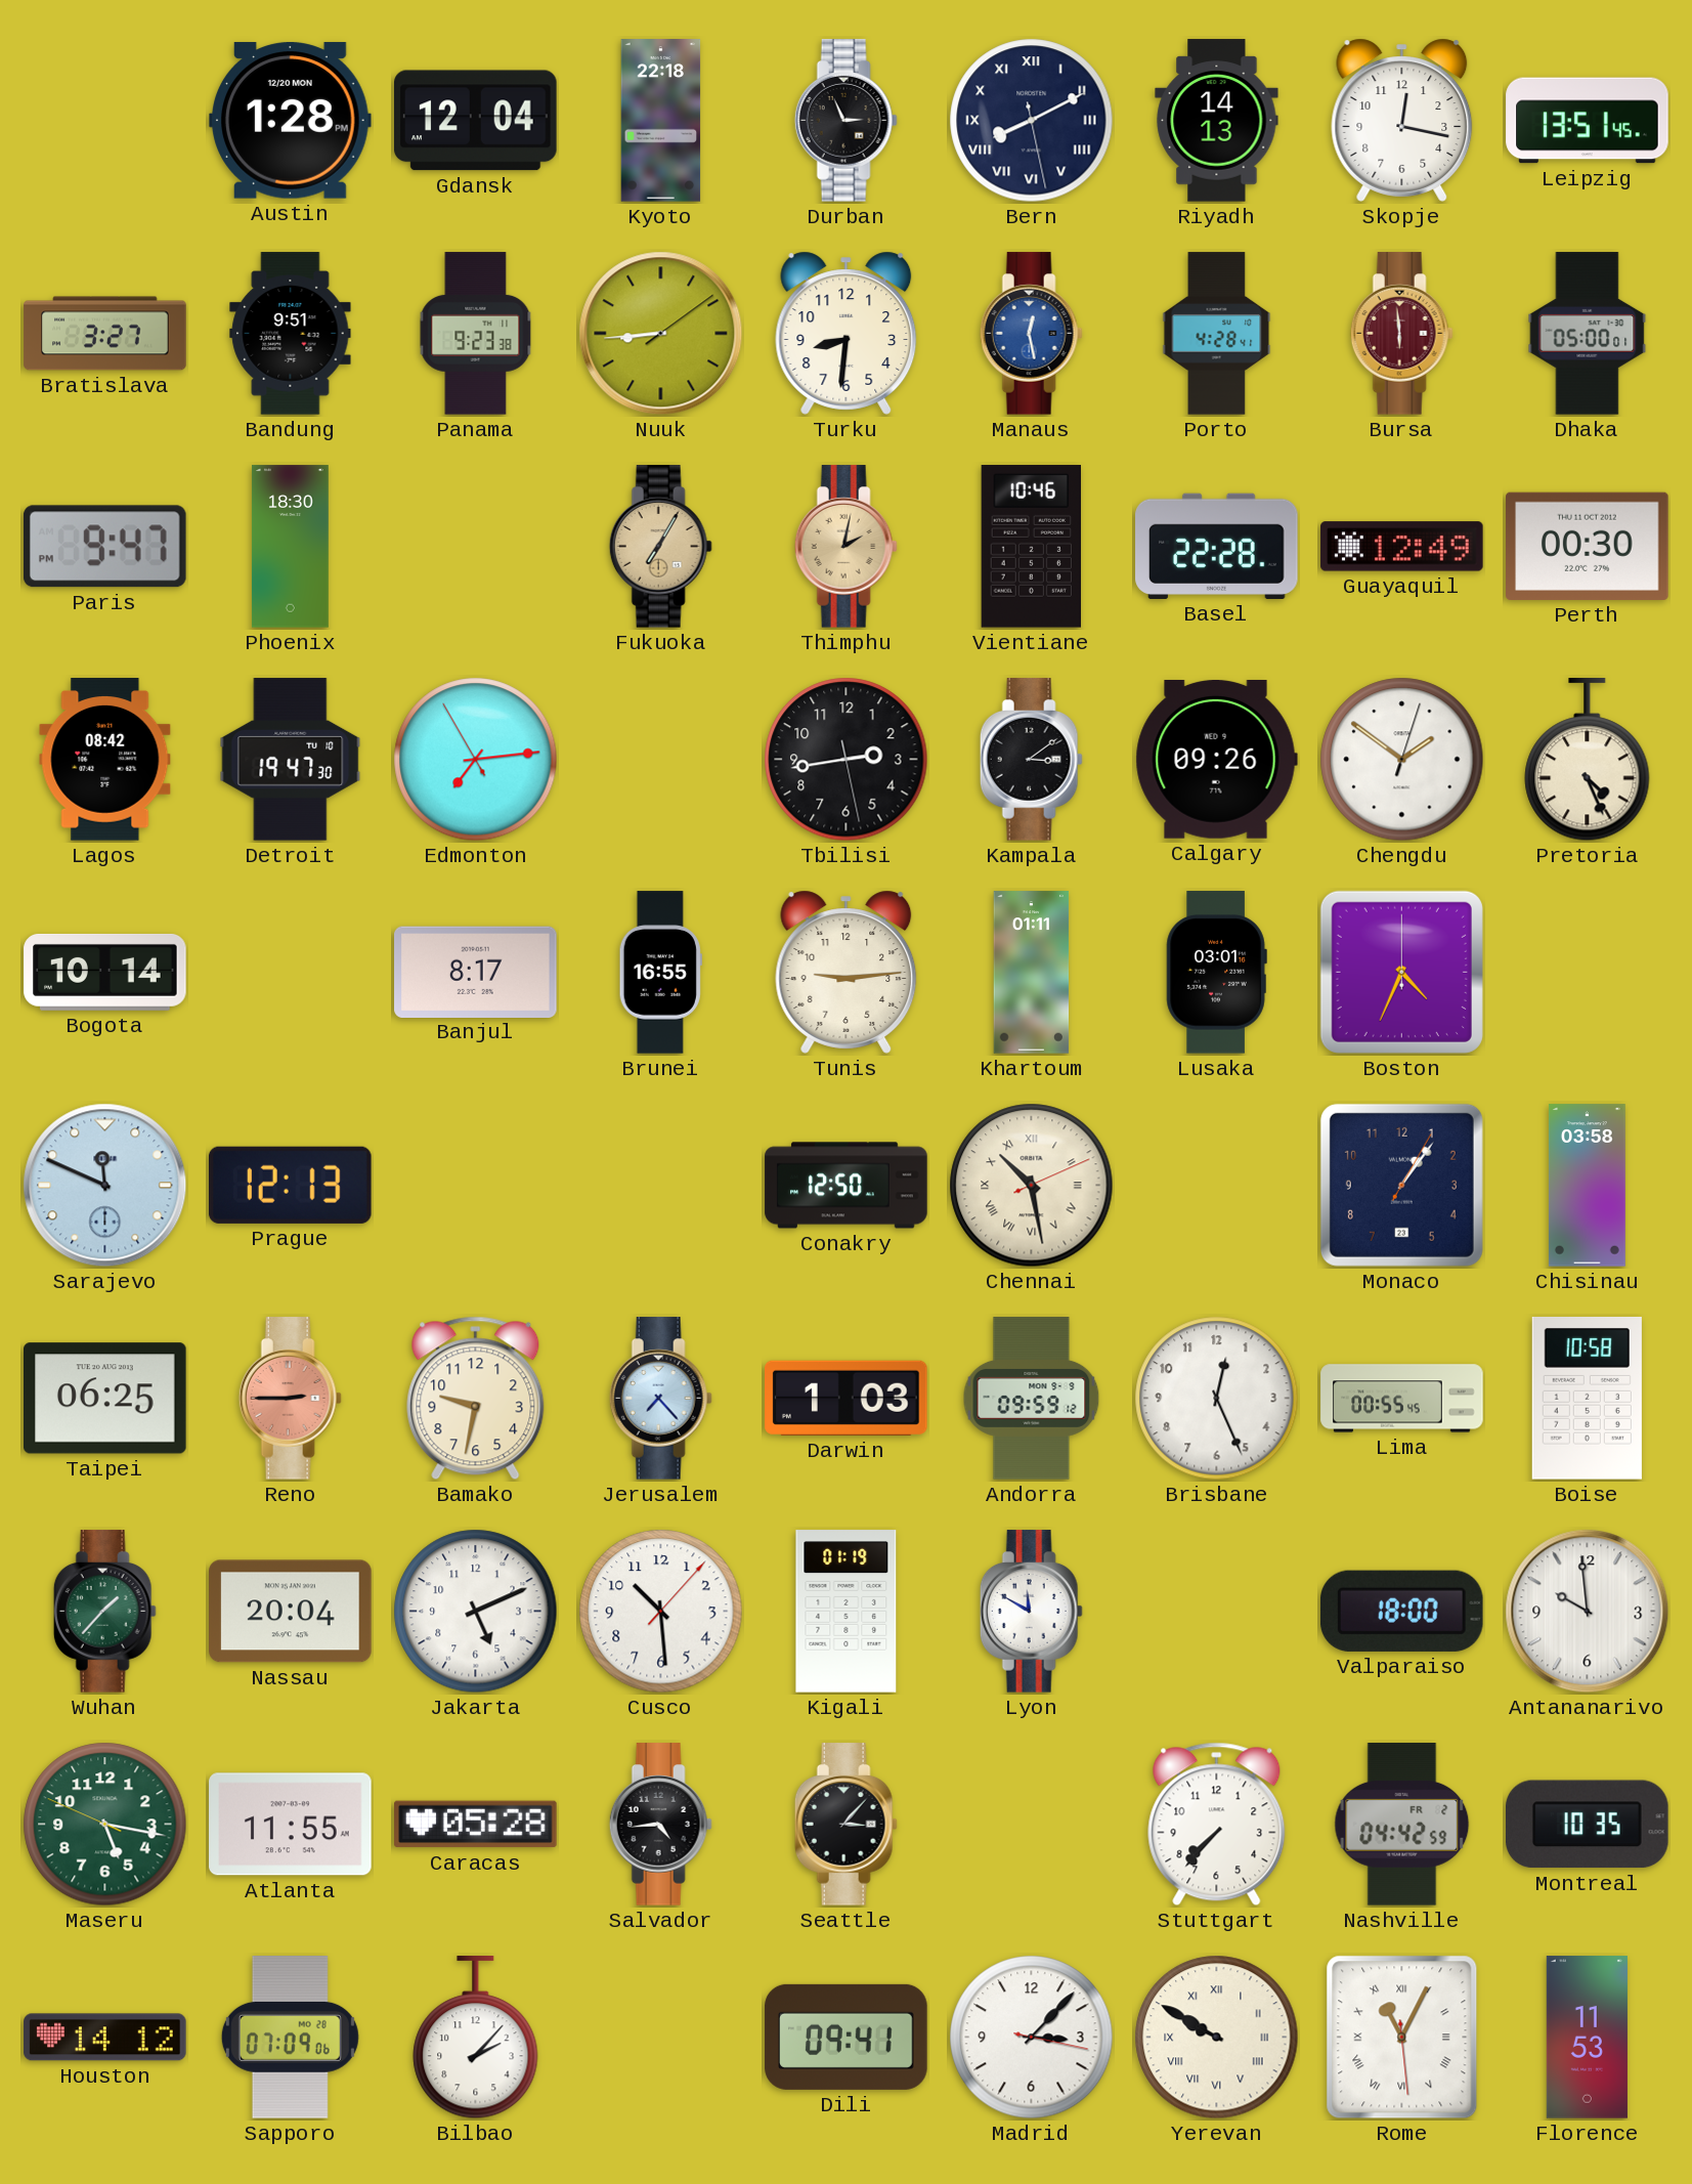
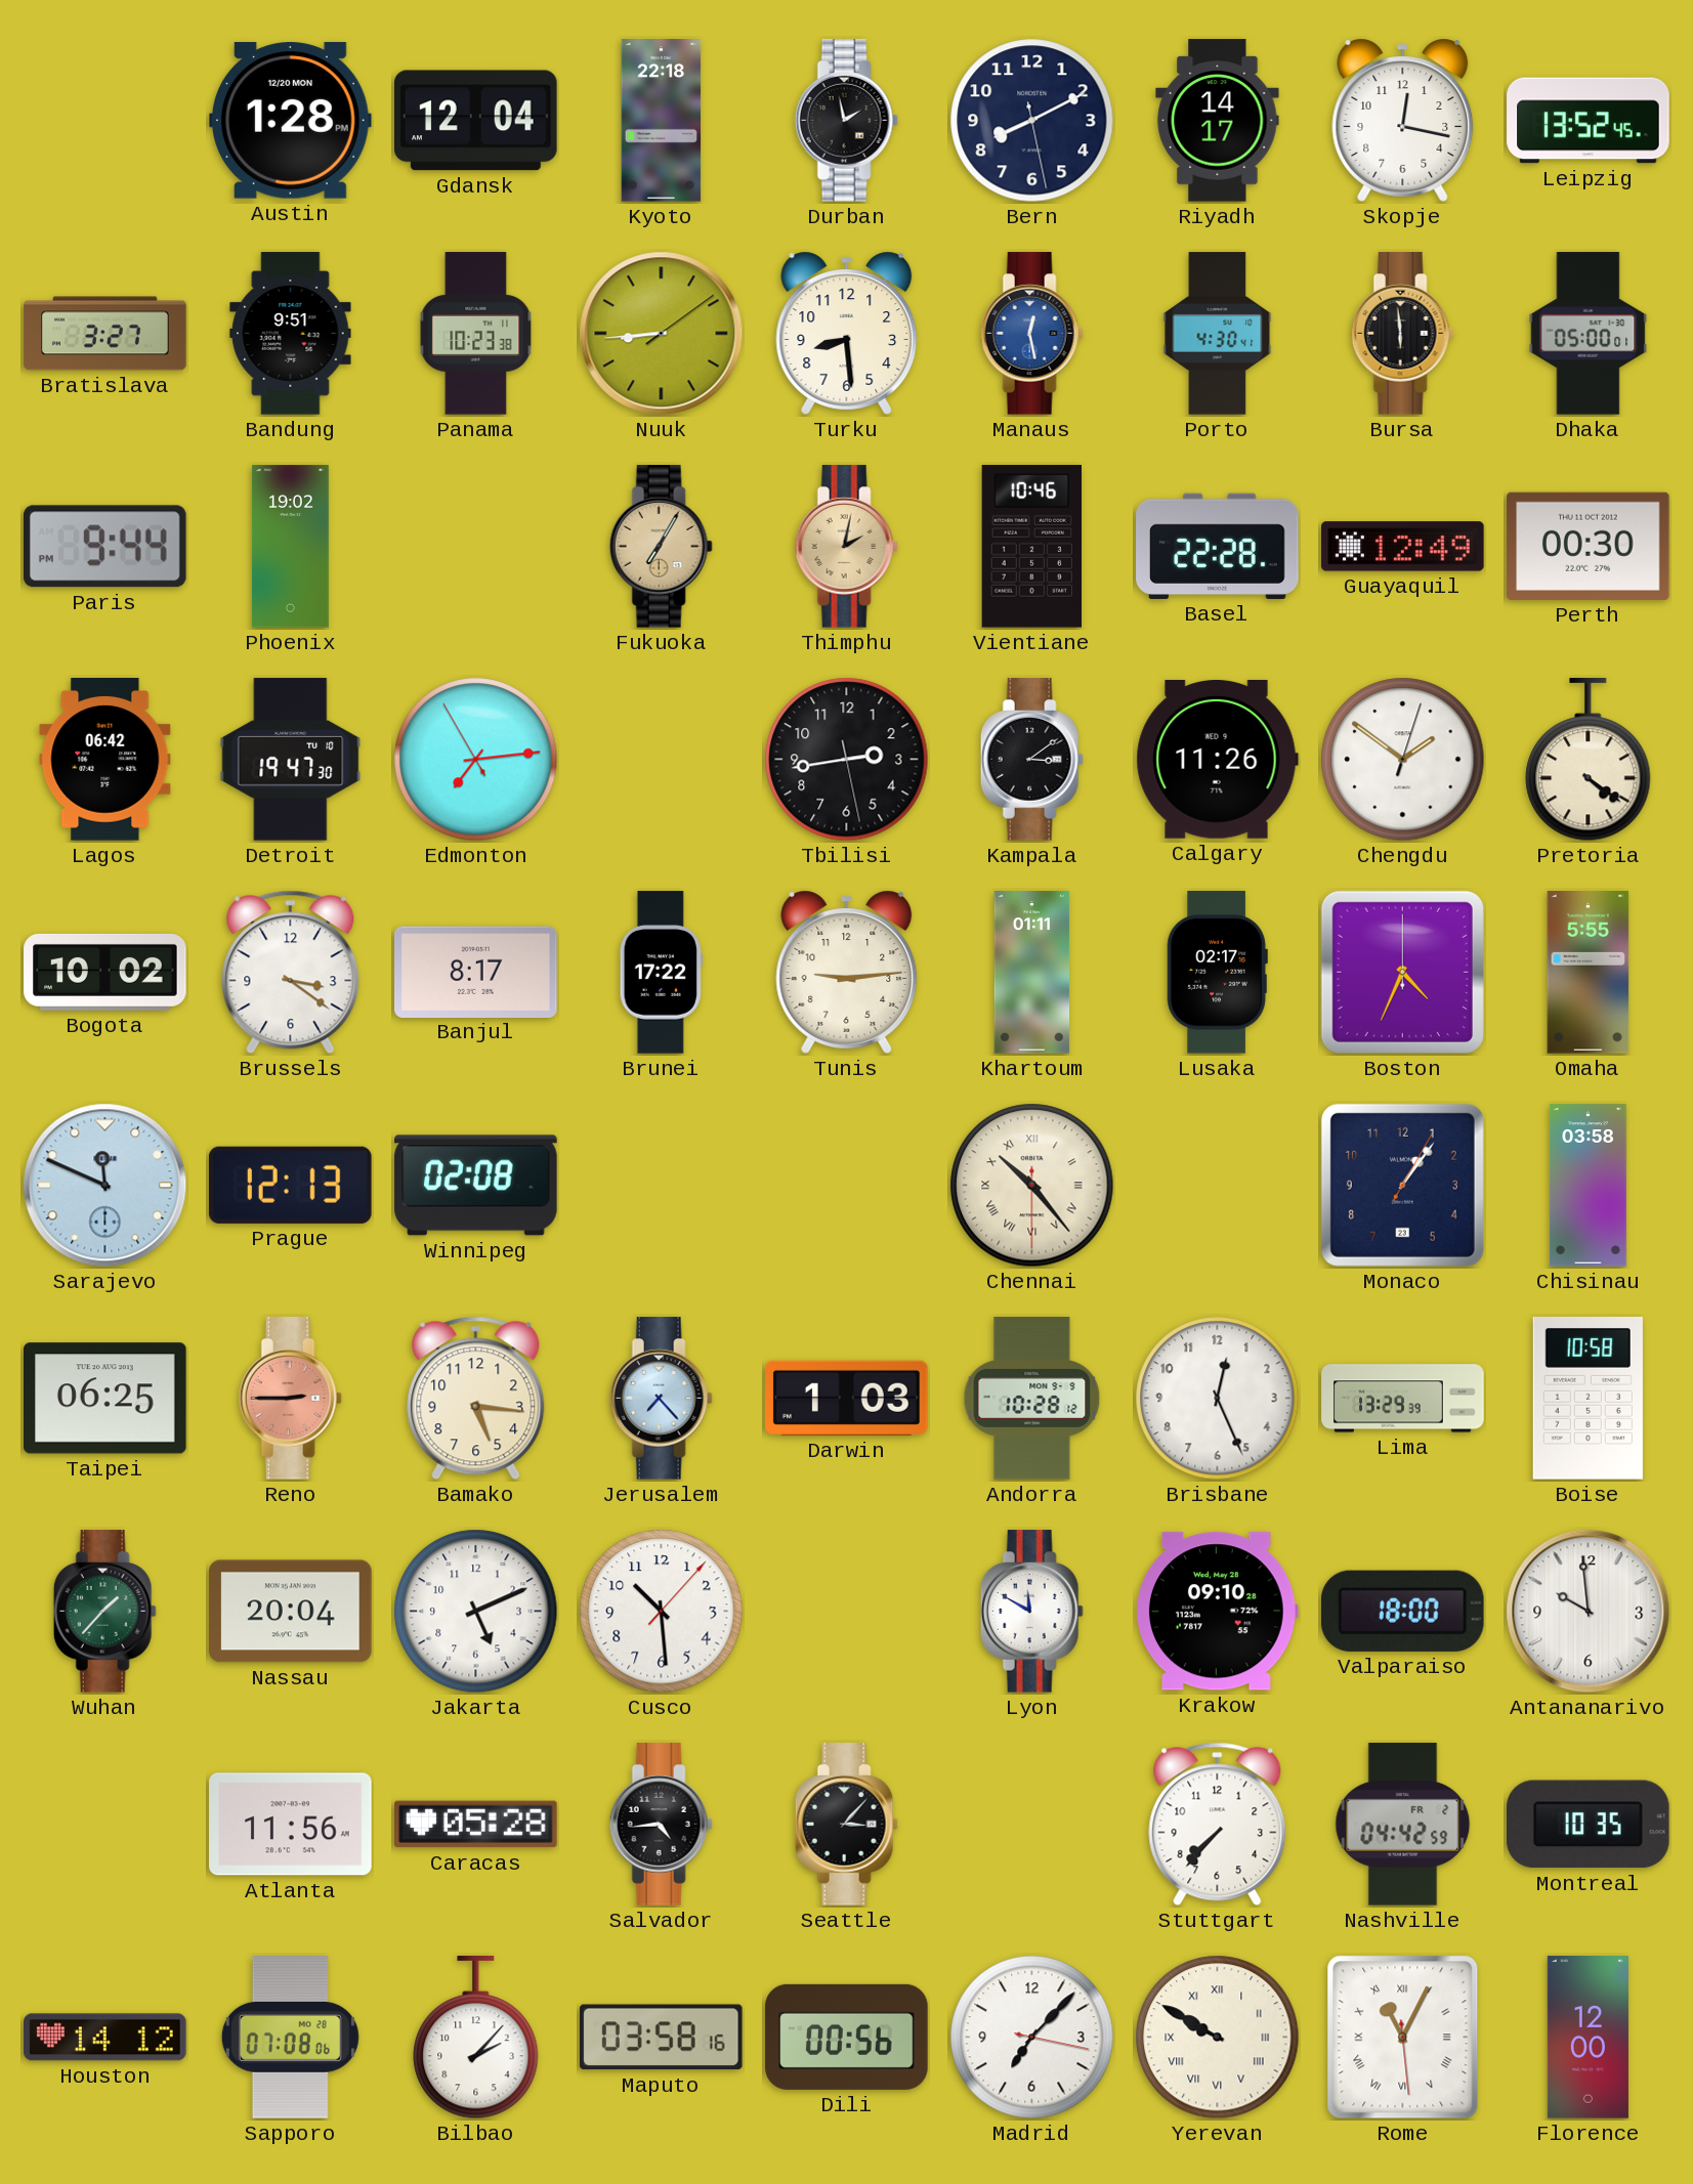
Durban: 2:56 -> 1:58 (846, 121)
Bern numerals: Roman -> Arabic (1032, 121)
Riyadh: 14:13 -> 14:17 (1218, 121)
Leipzig: 13:51 -> 13:52 (1589, 121)
Panama: 9:23 -> 10:23 (476, 334)
Turku: 8:31 -> 8:29 (847, 333)
Porto: 4:28 -> 4:30 (1218, 334)
Bursa dial: burgundy -> black (1402, 334)
Paris: 9:47 -> 9:44 (104, 547)
Phoenix: 18:30 -> 19:02 (290, 547)
Lagos: 08:42 -> 06:42 (105, 760)
Calgary: 09:26 -> 11:26 (1217, 760)
Pretoria: 4:26 -> 4:21 (1589, 760)
Bogota: 10:14 -> 10:02 (105, 972)
Brussels: none -> 3:21 (291, 973)
Brunei: 16:55 -> 17:22 (661, 973)
Lusaka: 03:01 -> 02:17 (1217, 973)
Omaha: none -> 5:55 (1589, 973)
Winnipeg: none -> 02:08 (476, 1186)
Conakry: 12:50 -> none (847, 1186)
Chennai: 10:28 -> 10:23 (1032, 1186)
Bamako: 9:32 -> 5:16 (476, 1399)
Andorra: 09:59 -> 10:28 (1032, 1399)
Lima: 00:55 -> 13:29 (1403, 1399)
Kigali: 01:19 -> none (847, 1612)
Krakow: none -> 09:10 (1218, 1612)
Maseru: 5:16 -> none (105, 1825)
Atlanta: 11:55 -> 11:56 (291, 1825)
Sapporo: 07:09 -> 07:08 (290, 2038)
Maputo: none -> 03:58 (661, 2038)
Dili: 09:41 -> 00:56 (847, 2037)
Madrid: 3:07 -> 7:07 (1032, 2038)
Florence: 11:53 -> 12:00 (1588, 2038)
